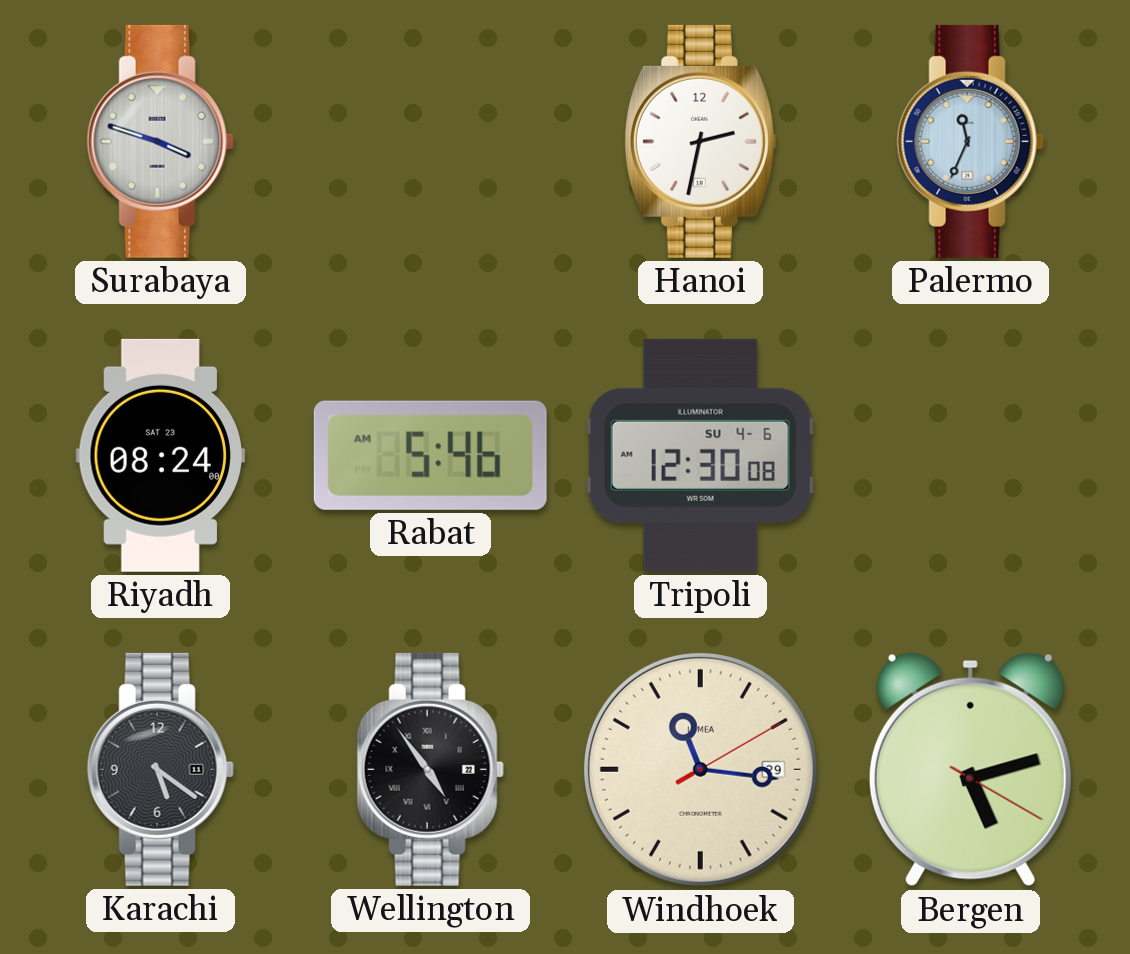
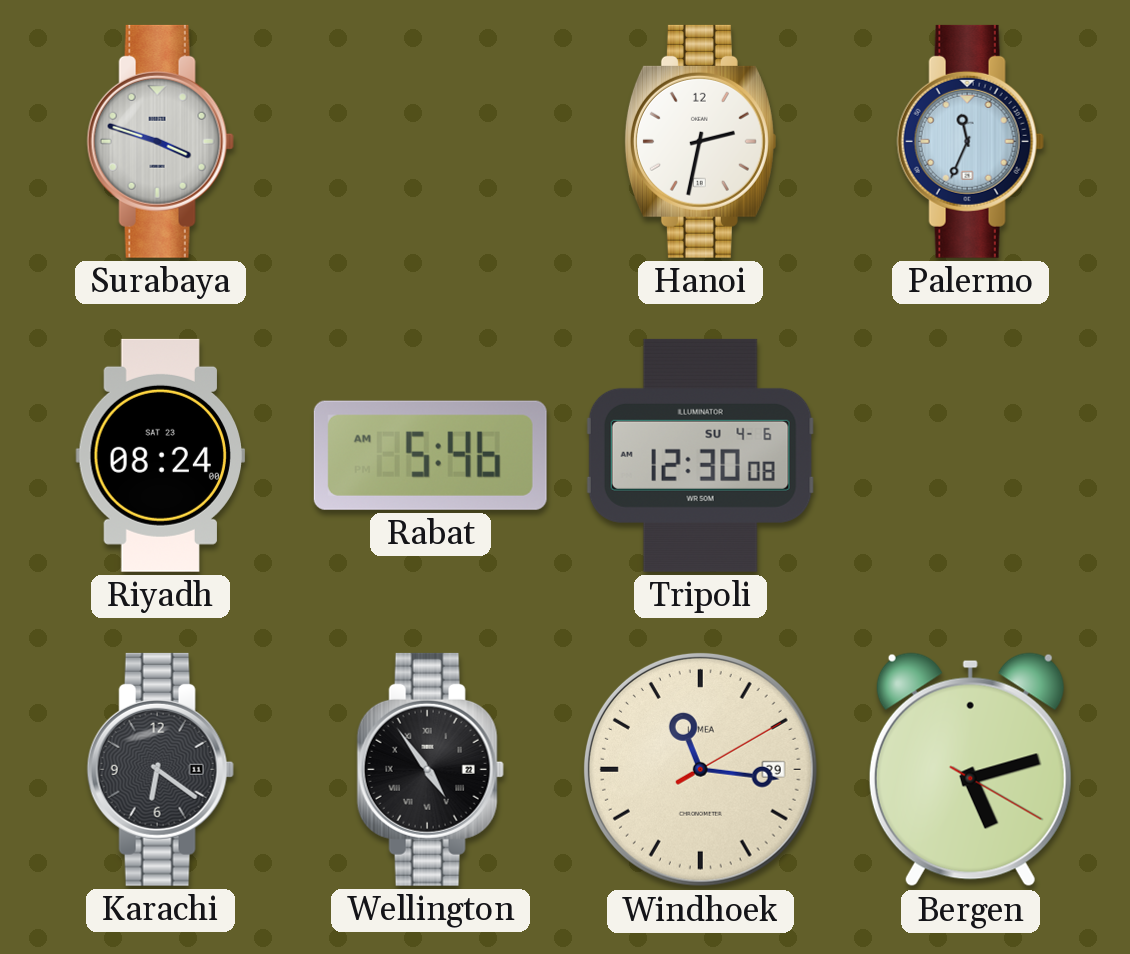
Karachi: 5:21 -> 6:21 (160, 769)
